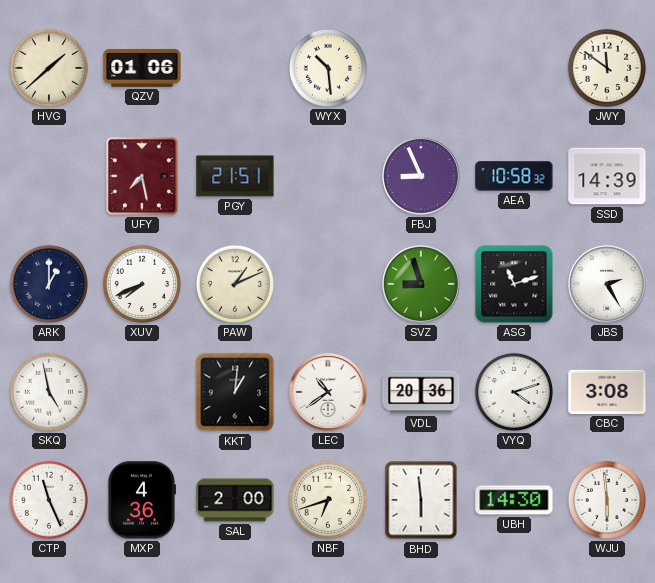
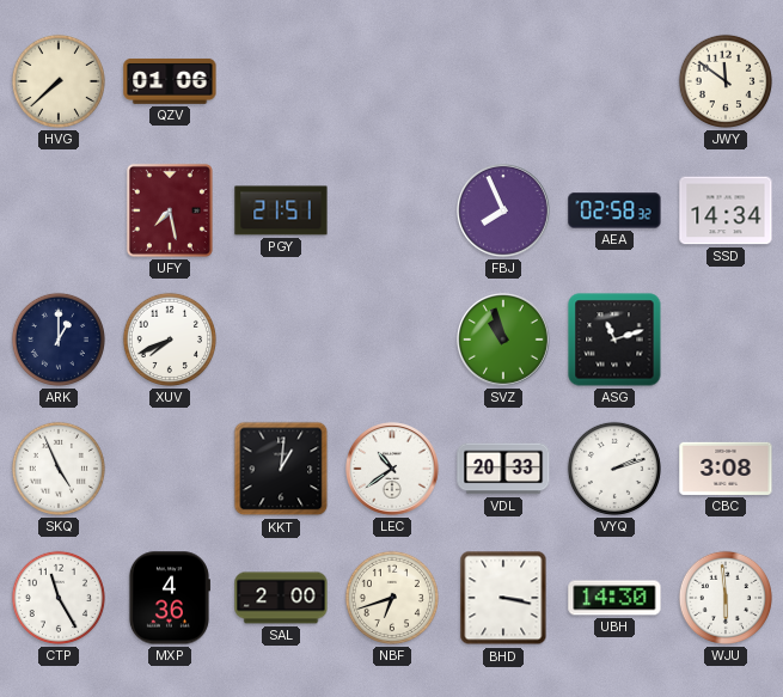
HVG: 1:38 -> 7:38 (59, 81)
WYX: 10:29 -> none (328, 68)
FBJ: 8:56 -> 7:56 (504, 212)
AEA: 10:58 -> 02:58 (614, 210)
SSD: 14:39 -> 14:34 (726, 210)
PAW: 1:11 -> none (235, 284)
SVZ: 8:57 -> 10:57 (504, 341)
JBS: 2:25 -> none (608, 285)
SKQ: 4:58 -> 4:56 (59, 469)
VDL: 20:36 -> 20:33 (503, 469)
VYQ: 4:12 -> 2:12 (614, 469)
CTP: 11:26 -> 11:25 (59, 598)
BHD: 5:59 -> 3:17 (503, 598)
